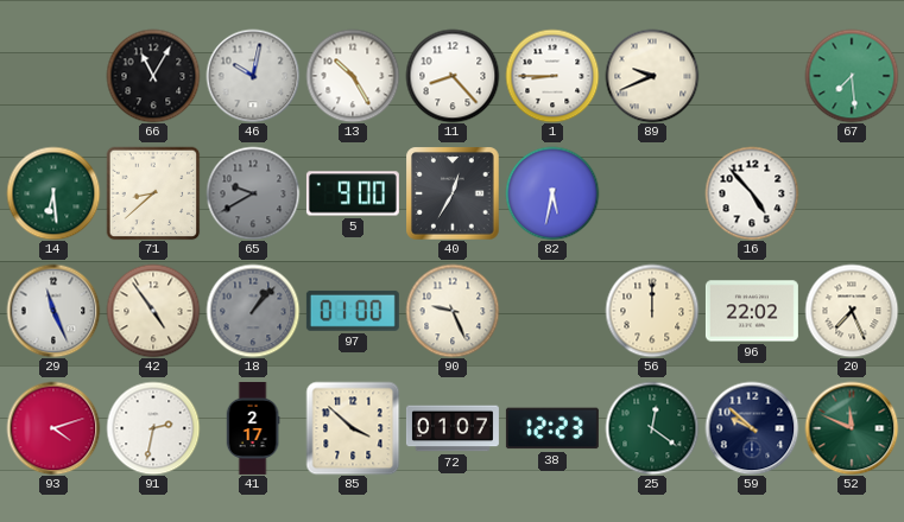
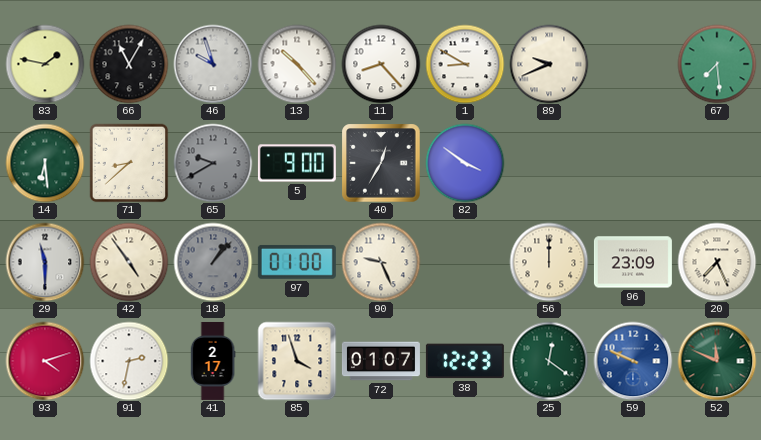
83: none -> 1:47 (45, 64)
46: 10:02 -> 9:57 (213, 64)
13: 10:25 -> 10:23 (297, 64)
1: 8:45 -> 8:50 (465, 64)
82: 5:32 -> 3:51 (465, 163)
16: 4:53 -> none (752, 193)
29: 11:26 -> 11:30 (45, 262)
96: 22:02 -> 23:09 (633, 262)
85: 3:52 -> 3:57 (297, 361)
59: 9:52 -> 9:49 (633, 361)
59 dial: navy -> blue (633, 361)
